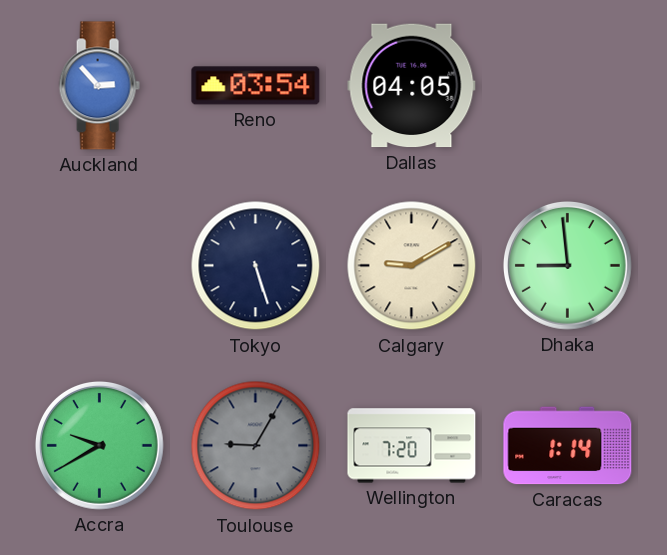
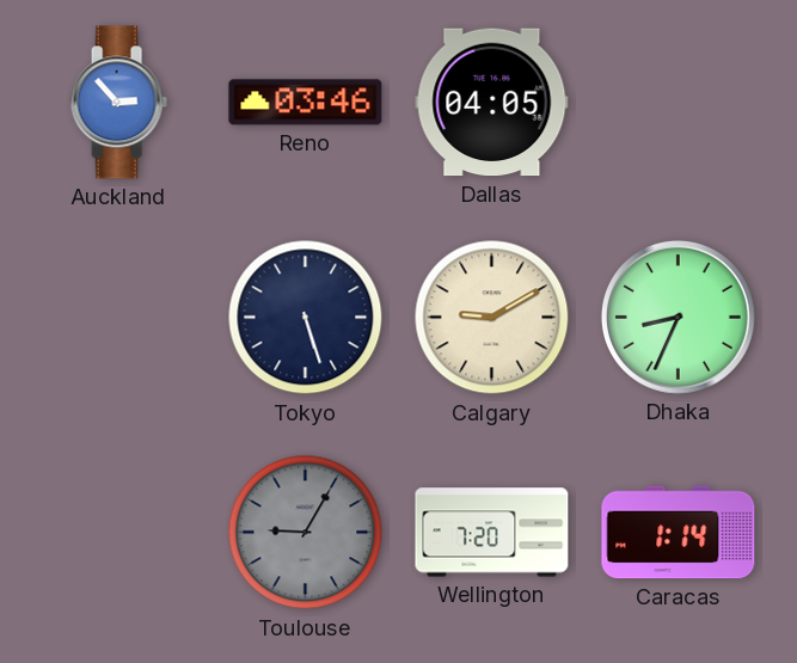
Reno: 03:54 -> 03:46 (306, 103)
Dhaka: 8:59 -> 8:34 (678, 317)
Accra: 9:40 -> none (99, 445)
